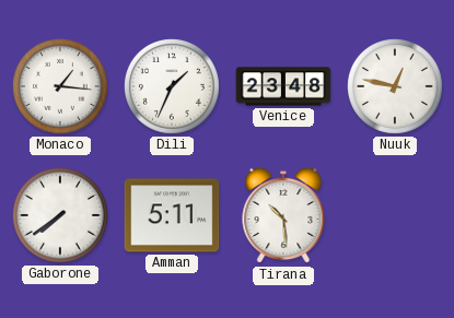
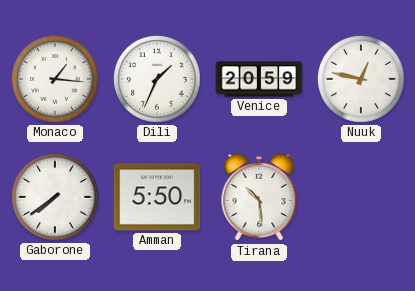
Venice: 23:48 -> 20:59 (259, 79)
Amman: 5:11 -> 5:50 (157, 197)
